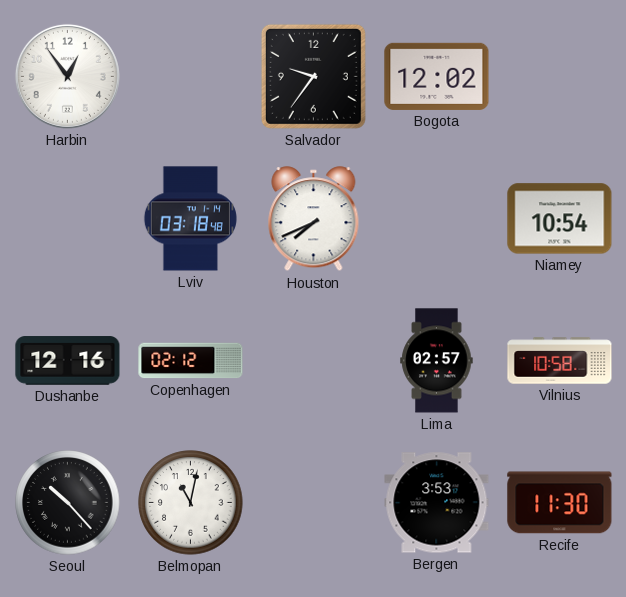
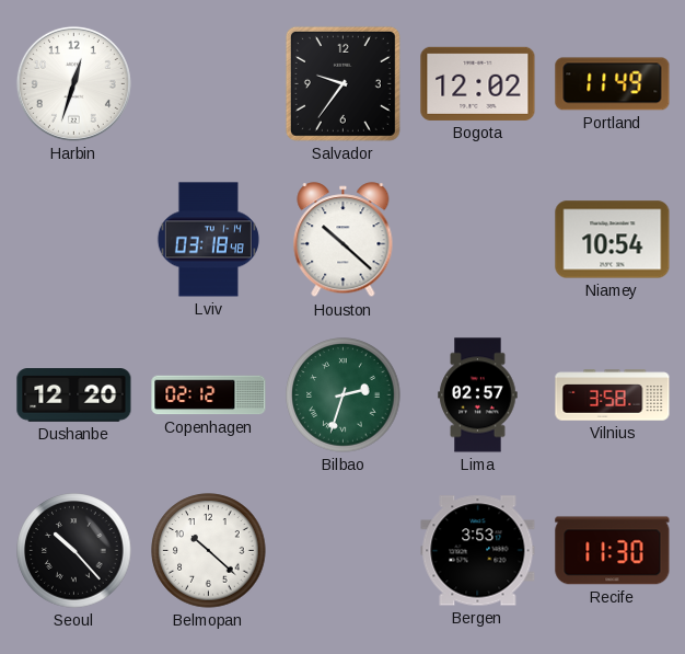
Harbin: 12:54 -> 12:33 (73, 83)
Portland: none -> 11:49 (613, 84)
Houston: 7:41 -> 10:22 (344, 240)
Dushanbe: 12:16 -> 12:20 (74, 395)
Bilbao: none -> 2:33 (344, 395)
Vilnius: 10:58 -> 3:58 (613, 395)
Belmopan: 11:02 -> 10:22 (209, 551)
